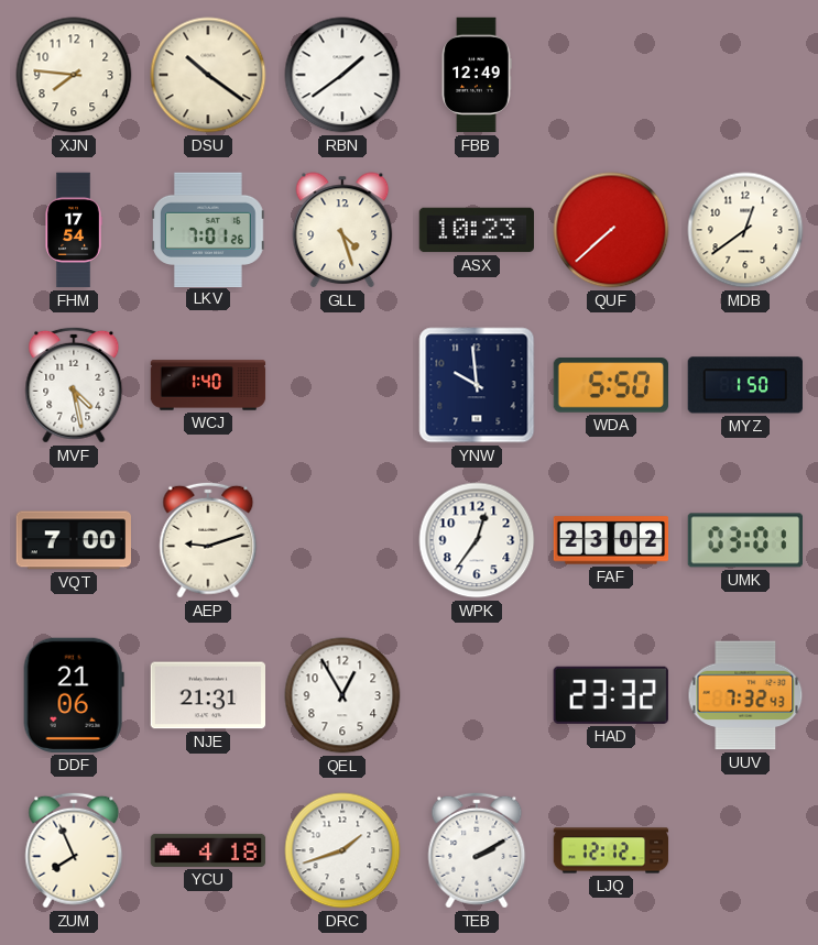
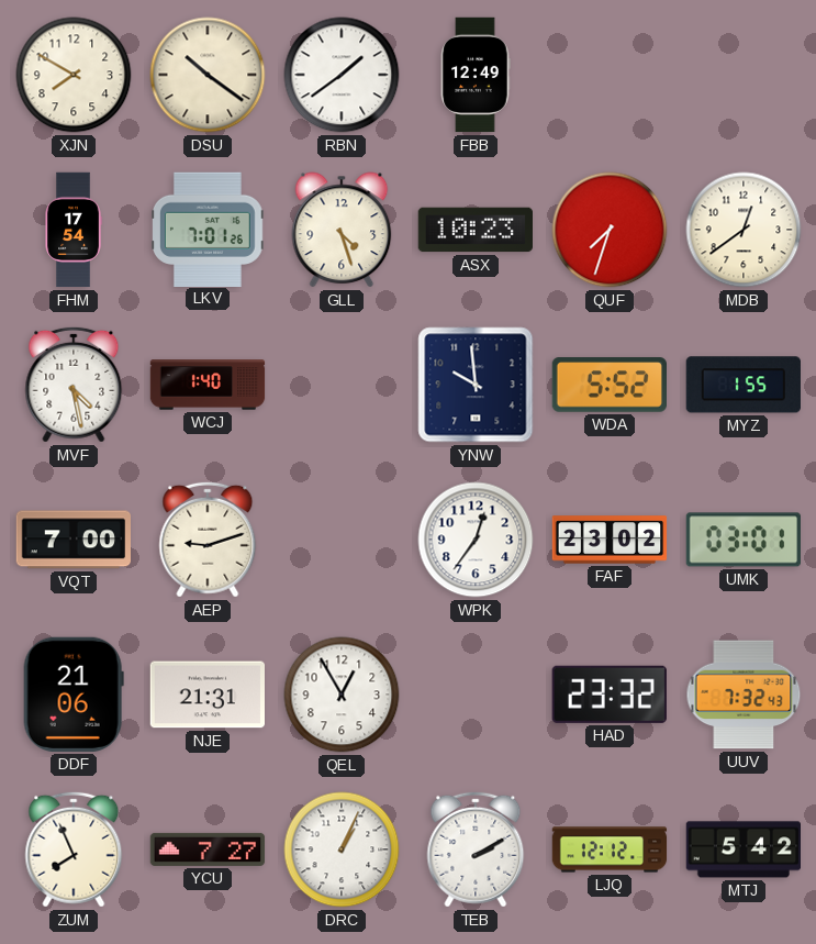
XJN: 7:46 -> 7:50 (74, 75)
QUF: 7:38 -> 7:33 (610, 230)
WDA: 5:50 -> 5:52 (608, 385)
MYZ: 1:50 -> 1:55 (744, 385)
YCU: 4:18 -> 7:27 (208, 849)
DRC: 1:42 -> 1:04 (342, 849)
MTJ: none -> 5:42 (742, 849)
